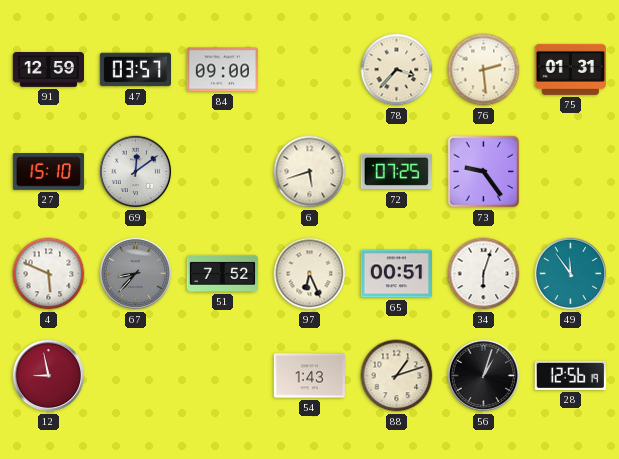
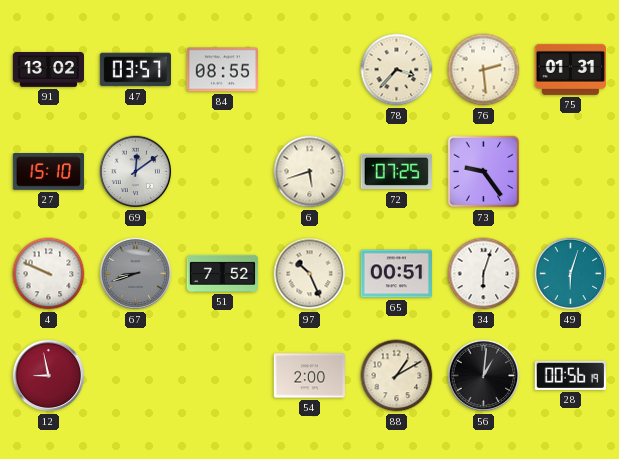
91: 12:59 -> 13:02 (48, 70)
84: 09:00 -> 08:55 (223, 70)
4: 5:49 -> 9:49 (49, 274)
67: 8:37 -> 8:42 (136, 274)
97: 6:26 -> 10:26 (310, 274)
49: 11:54 -> 6:03 (571, 274)
54: 1:43 -> 2:00 (309, 376)
88: 1:12 -> 1:10 (397, 376)
56: 1:03 -> 1:01 (484, 376)
28: 12:56 -> 00:56 (570, 375)
